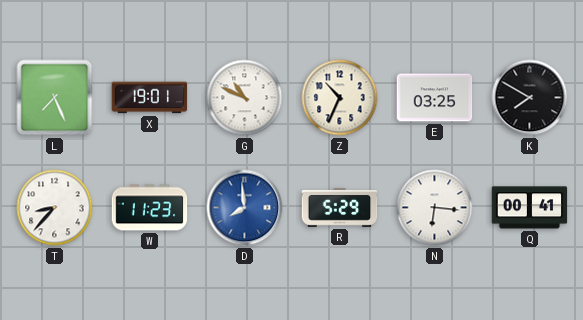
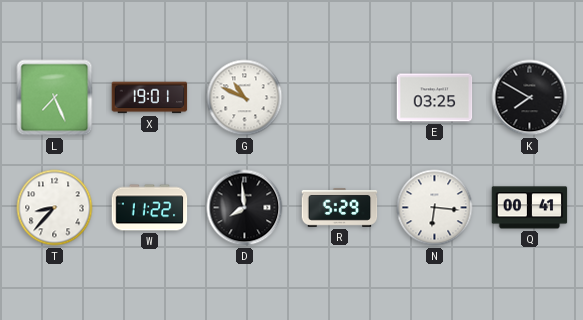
Z: 10:34 -> none (340, 98)
W: 11:23 -> 11:22 (150, 208)
D dial: blue -> black (245, 208)
